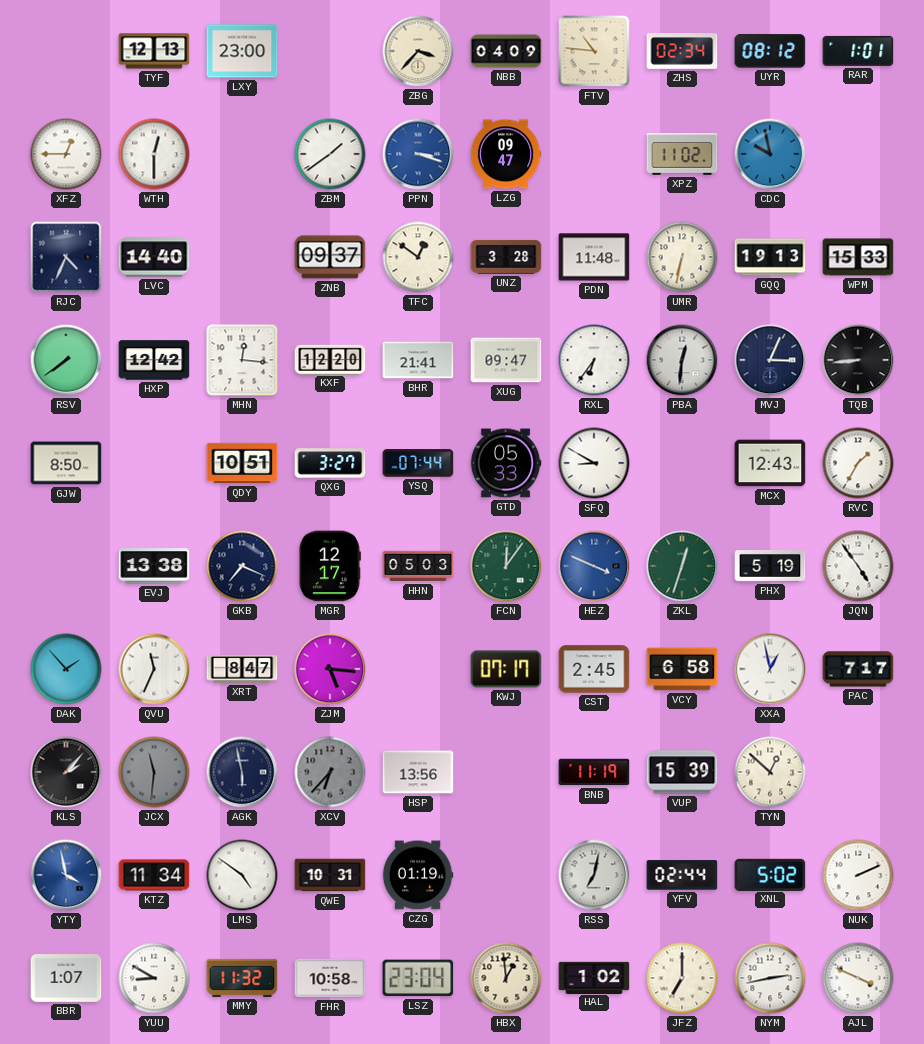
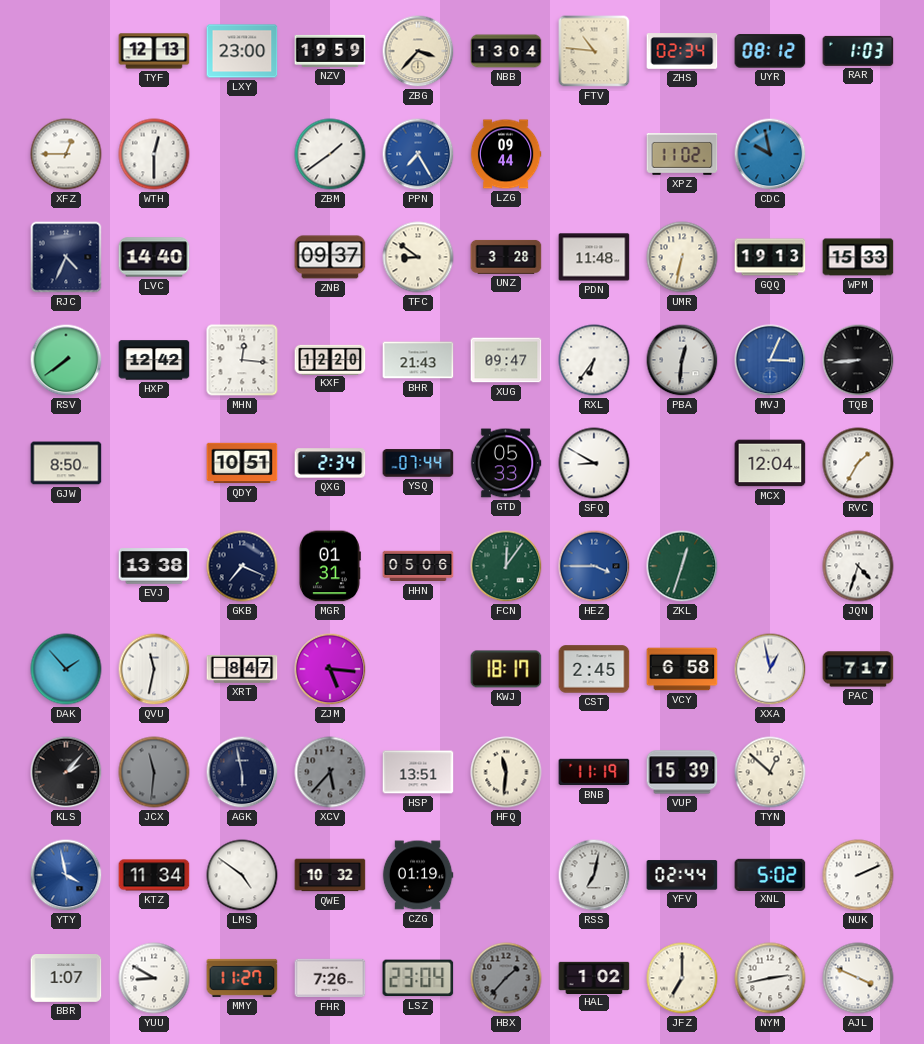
NZV: none -> 19:59 (330, 51)
NBB: 04:09 -> 13:04 (506, 51)
RAR: 1:01 -> 1:03 (858, 51)
PPN: 3:18 -> 7:25 (418, 154)
LZG: 09:47 -> 09:44 (506, 154)
TFC: 12:51 -> 8:51 (418, 257)
BHR: 21:41 -> 21:43 (418, 360)
MVJ dial: navy -> blue (770, 360)
QXG: 3:27 -> 2:34 (330, 463)
MCX: 12:43 -> 12:04 (770, 463)
MGR: 12:17 -> 01:31 (329, 566)
HHN: 05:03 -> 05:06 (418, 566)
HEZ: 3:49 -> 3:45 (594, 566)
PHX: 5:19 -> none (770, 567)
JQN: 4:54 -> 4:33 (858, 566)
QVU: 11:34 -> 11:32 (154, 669)
KWJ: 07:17 -> 18:17 (506, 669)
XCV: 6:37 -> 5:37 (330, 772)
HSP: 13:56 -> 13:51 (418, 772)
HFQ: none -> 11:31 (506, 772)
QWE: 10:31 -> 10:32 (330, 875)
MMY: 11:32 -> 11:27 (242, 978)
FHR: 10:58 -> 7:26 (330, 978)
HBX: 12:59 -> 1:37 (506, 978)
HBX dial: cream -> grey (506, 978)
